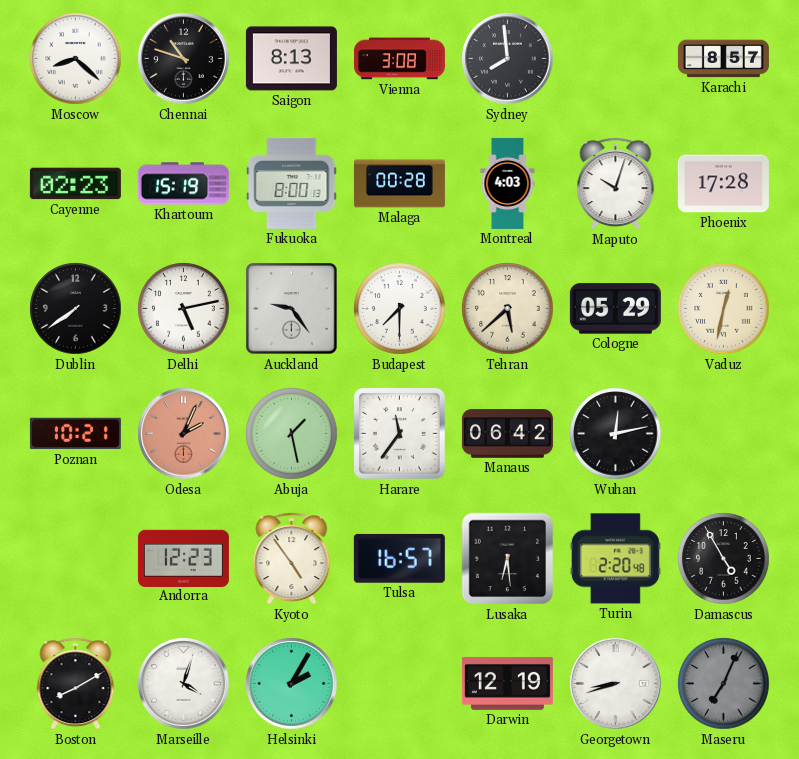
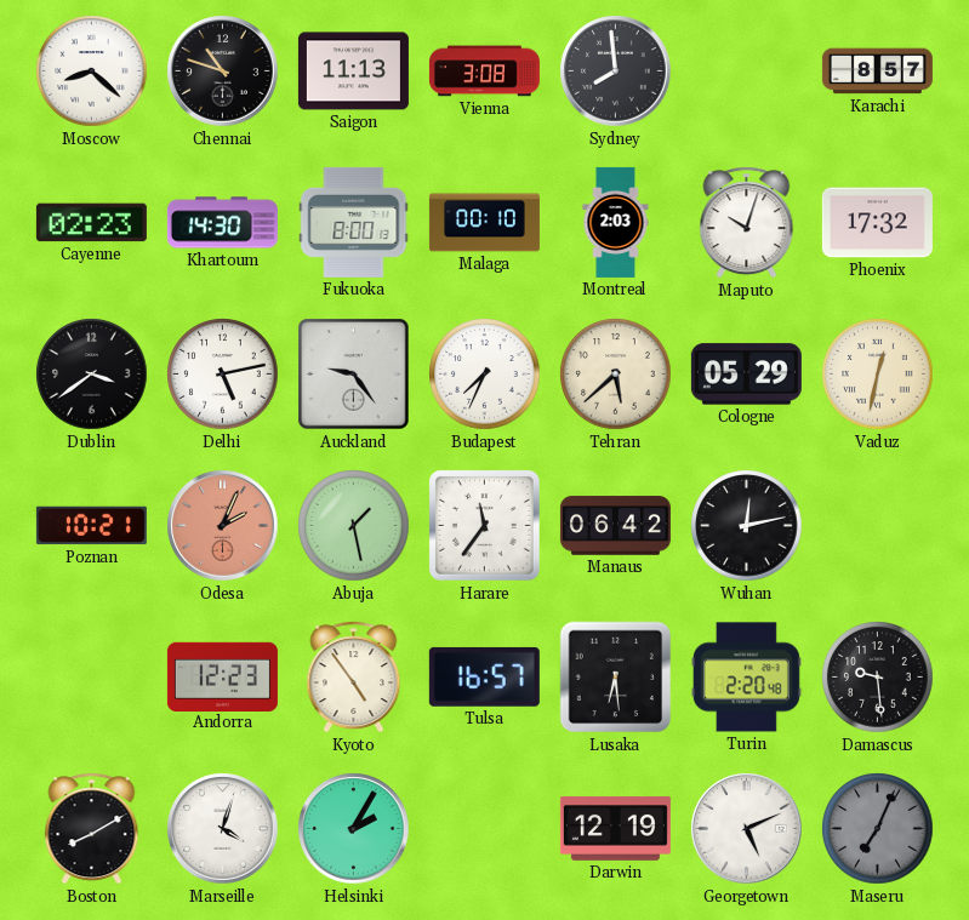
Saigon: 8:13 -> 11:13 (353, 72)
Khartoum: 15:19 -> 14:30 (222, 223)
Malaga: 00:28 -> 00:10 (484, 223)
Montreal: 4:03 -> 2:03 (616, 222)
Phoenix: 17:28 -> 17:32 (877, 223)
Dublin: 7:39 -> 3:39 (92, 375)
Budapest: 7:30 -> 7:34 (485, 375)
Damascus: 4:55 -> 9:29 (878, 678)
Georgetown: 8:42 -> 5:11 (747, 829)
